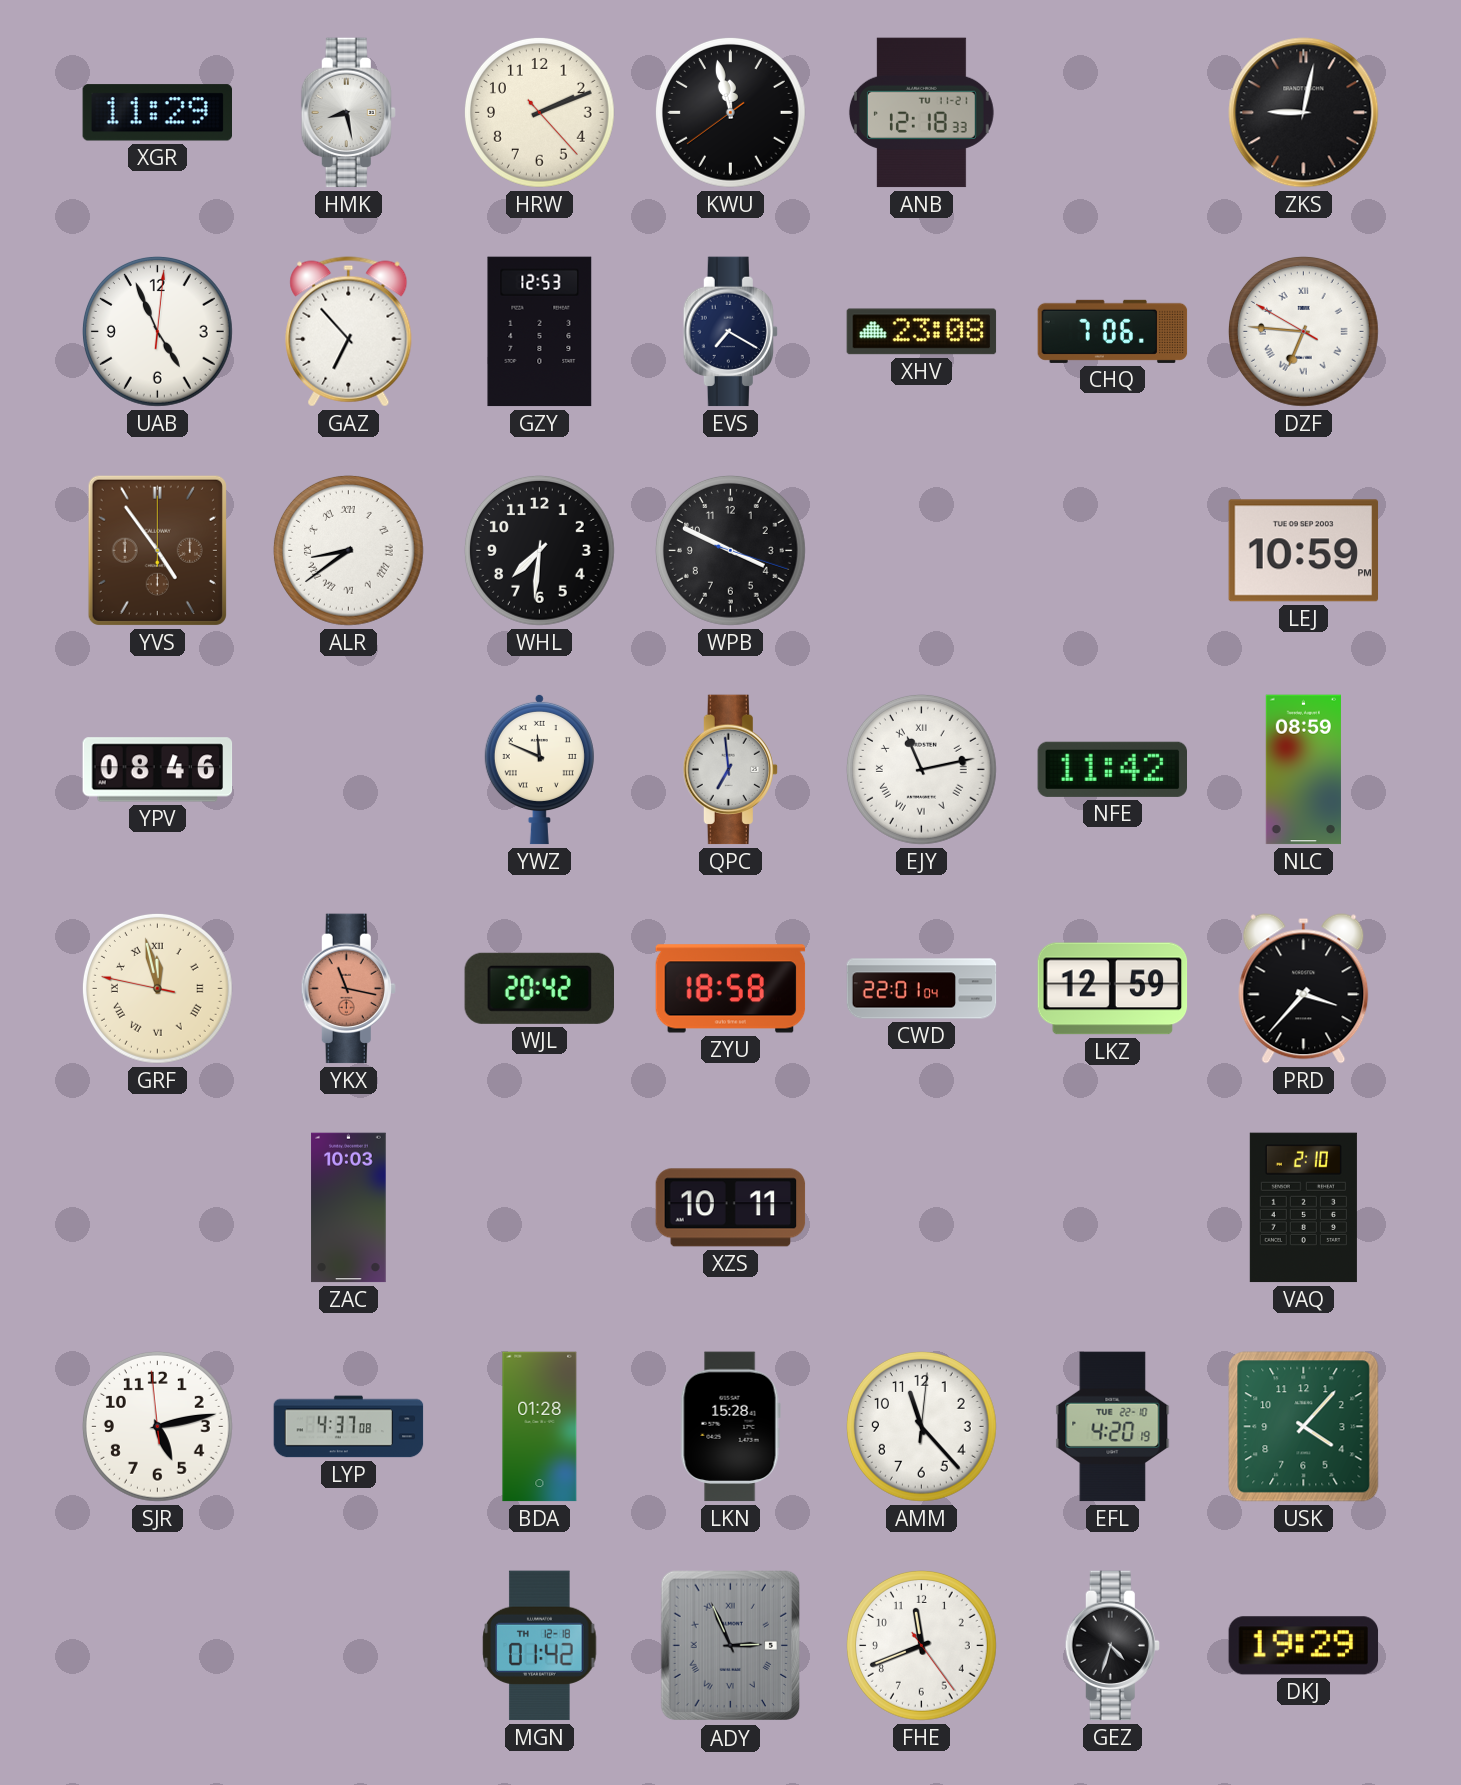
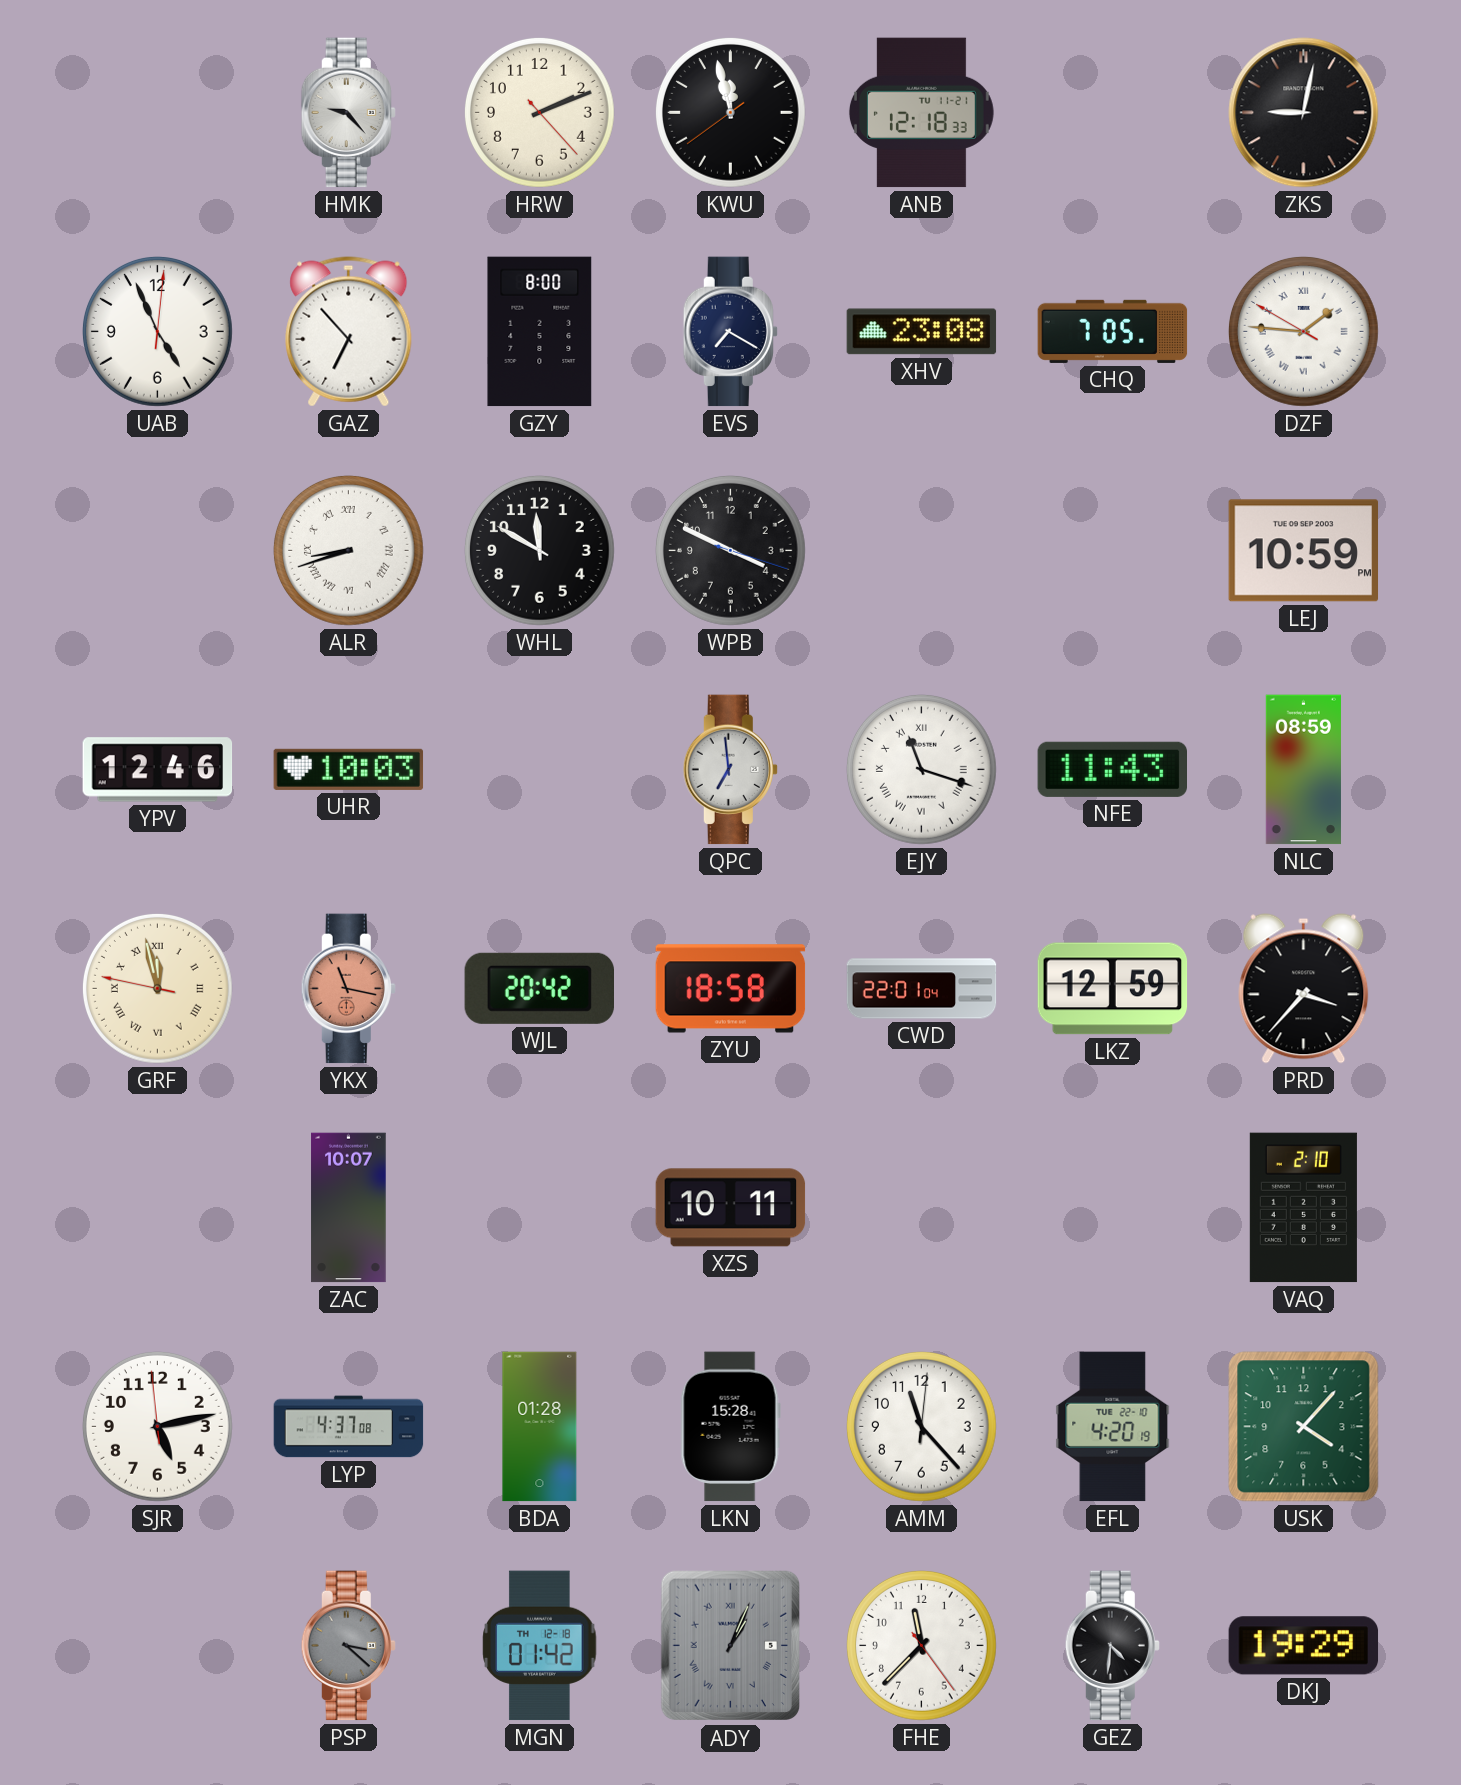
XGR: 11:29 -> none (157, 113)
HMK: 8:28 -> 9:23 (348, 113)
GZY: 12:53 -> 8:00 (540, 332)
CHQ: 7:06 -> 7:05 (1113, 331)
DZF: 6:45 -> 1:45 (1304, 332)
YVS: 4:54 -> none (157, 550)
ALR: 8:39 -> 8:42 (349, 551)
WHL: 7:31 -> 11:50 (540, 551)
YPV: 08:46 -> 12:46 (158, 770)
UHR: none -> 10:03 (349, 769)
YWZ: 11:49 -> none (539, 769)
EJY: 11:13 -> 11:18 (922, 770)
NFE: 11:42 -> 11:43 (1112, 769)
ZAC: 10:03 -> 10:07 (349, 1208)
PSP: none -> 3:22 (348, 1646)
ADY: 2:56 -> 1:04 (730, 1646)
FHE: 11:41 -> 11:37 (922, 1646)
GEZ: 4:33 -> 4:31 (1112, 1646)
